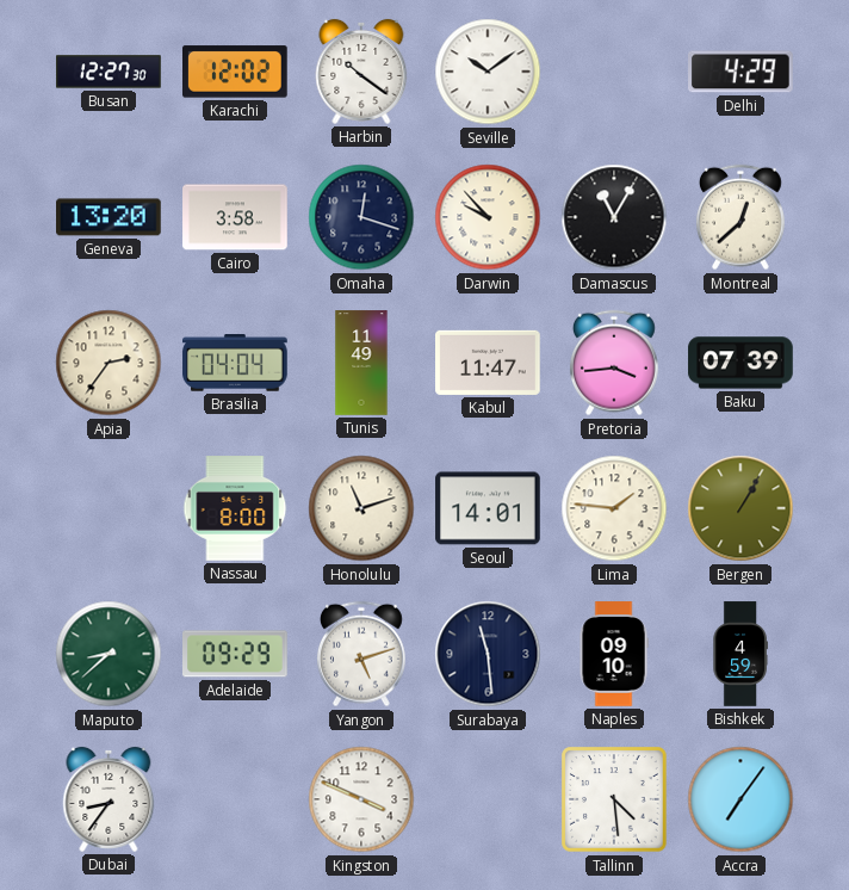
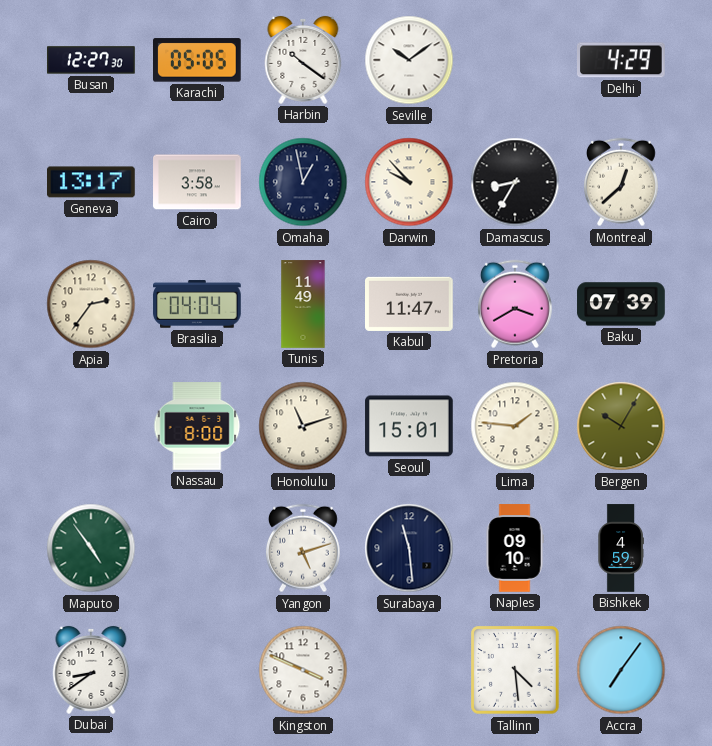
Karachi: 12:02 -> 05:05 (198, 60)
Geneva: 13:20 -> 13:17 (91, 182)
Omaha: 12:18 -> 12:58 (303, 182)
Damascus: 11:05 -> 8:35 (515, 182)
Pretoria: 3:44 -> 3:40 (515, 304)
Seoul: 14:01 -> 15:01 (409, 426)
Bergen: 1:05 -> 10:05 (621, 426)
Maputo: 8:38 -> 4:54 (91, 548)
Adelaide: 09:29 -> none (236, 654)
Dubai: 8:36 -> 8:39 (91, 670)
